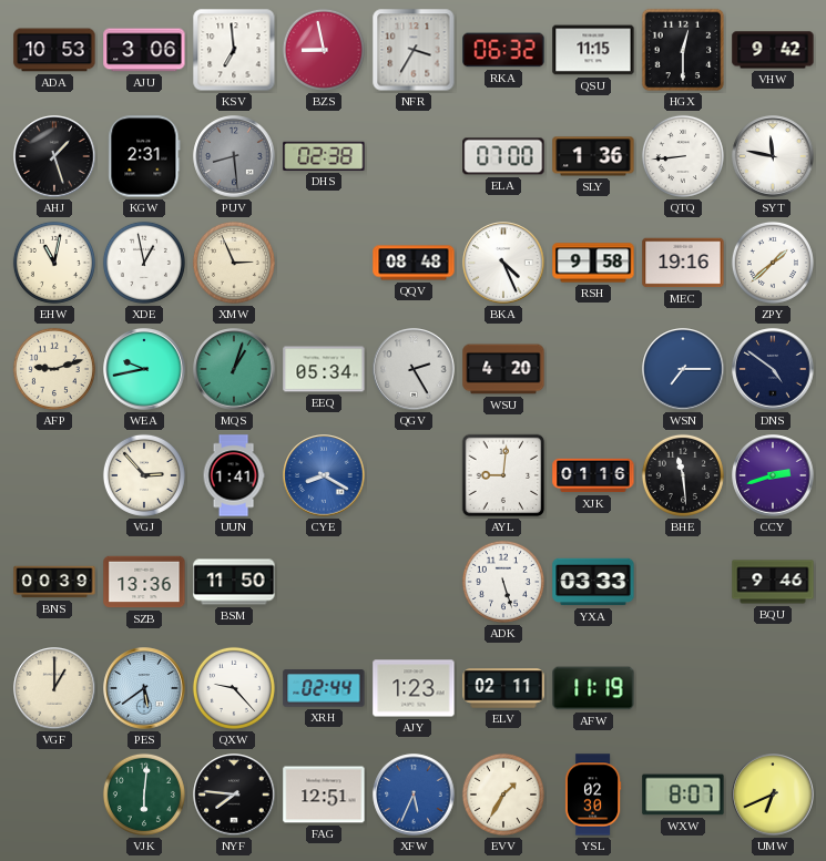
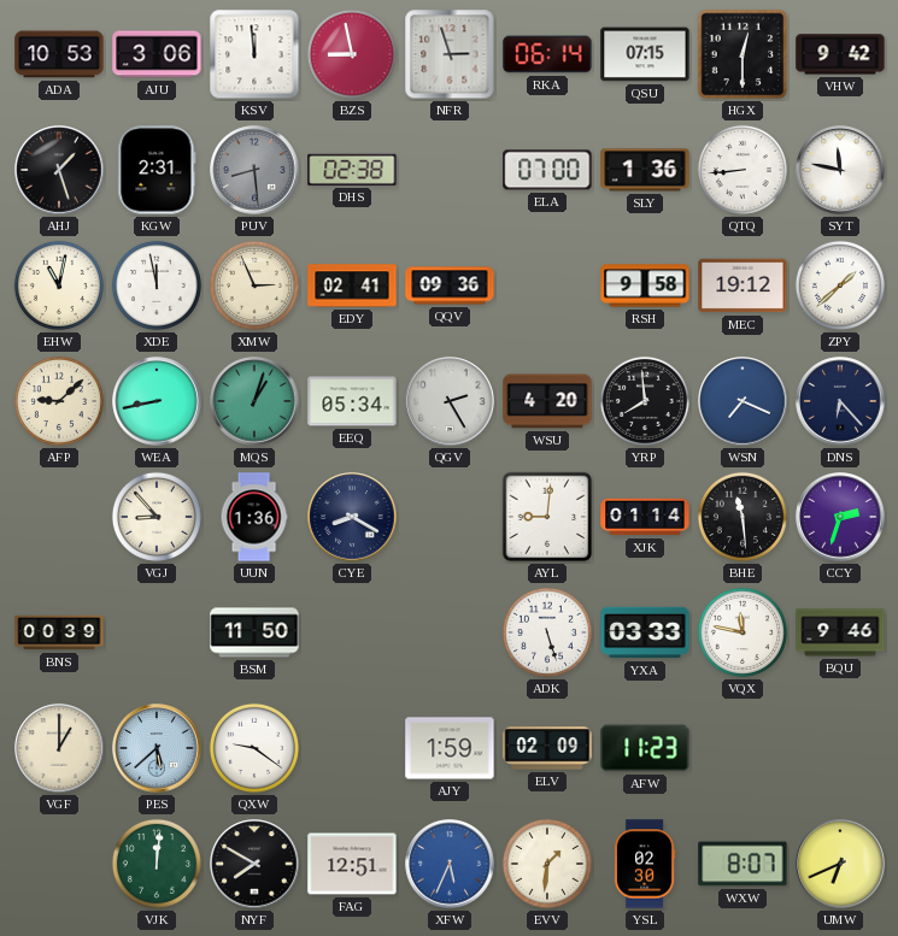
KSV: 6:59 -> 11:59 (254, 54)
NFR: 3:35 -> 2:57 (450, 54)
RKA: 06:32 -> 06:14 (547, 54)
QSU: 11:15 -> 07:15 (645, 54)
XDE: 12:58 -> 11:58 (157, 285)
EDY: none -> 02:41 (352, 285)
QQV: 08:48 -> 09:36 (450, 285)
BKA: 4:26 -> none (503, 263)
MEC: 19:16 -> 19:12 (743, 285)
AFP: 9:12 -> 9:08 (59, 401)
WEA: 9:43 -> 8:43 (157, 401)
YRP: none -> 7:59 (645, 401)
WSN: 7:15 -> 7:19 (743, 401)
DNS: 4:51 -> 6:23 (840, 401)
VGJ: 2:53 -> 8:53 (157, 517)
UUN: 1:41 -> 1:36 (254, 517)
CYE dial: blue -> navy (352, 517)
XJK: 01:16 -> 01:14 (645, 517)
CCY: 2:42 -> 2:33 (840, 517)
SZB: 13:36 -> none (144, 582)
VQX: none -> 11:47 (743, 632)
PES: 5:39 -> 5:38 (157, 748)
QXW: 9:23 -> 9:21 (254, 748)
XRH: 02:44 -> none (324, 688)
AJY: 1:23 -> 1:59 (450, 748)
ELV: 02:11 -> 02:09 (547, 748)
AFW: 11:19 -> 11:23 (645, 748)
VJK: 6:01 -> 12:01 (157, 864)
NYF: 7:46 -> 7:50 (254, 864)
EVV: 1:35 -> 1:31 (547, 864)
